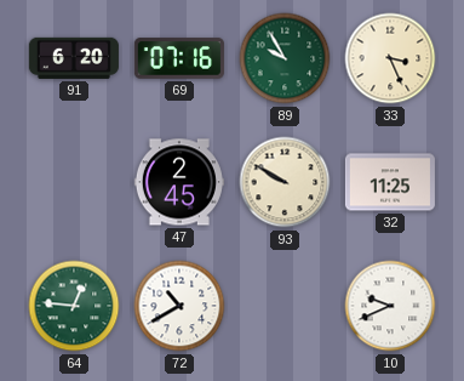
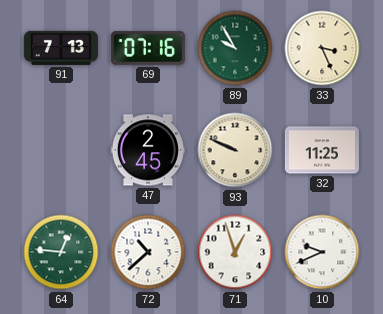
91: 6:20 -> 7:13 (61, 48)
93: 9:50 -> 9:49 (235, 150)
72: 10:40 -> 10:38 (148, 252)
71: none -> 12:57 (235, 252)
